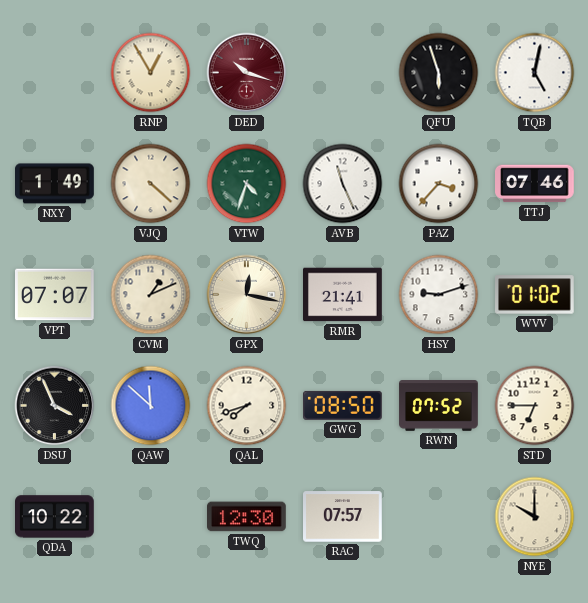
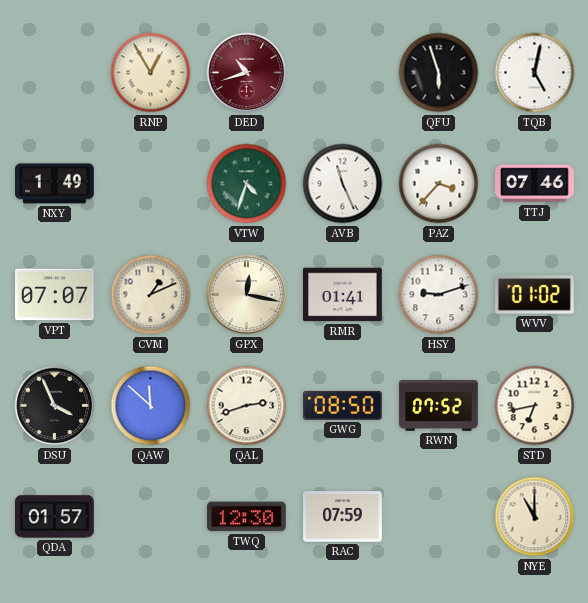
DED: 10:18 -> 10:42 (247, 73)
VJQ: 4:22 -> none (151, 184)
RMR: 21:41 -> 01:41 (343, 295)
QAL: 7:42 -> 2:42 (247, 406)
STD: 6:45 -> 6:43 (535, 406)
QDA: 10:22 -> 01:57 (55, 517)
RAC: 07:57 -> 07:59 (343, 517)
NYE: 10:00 -> 11:00 (535, 517)
